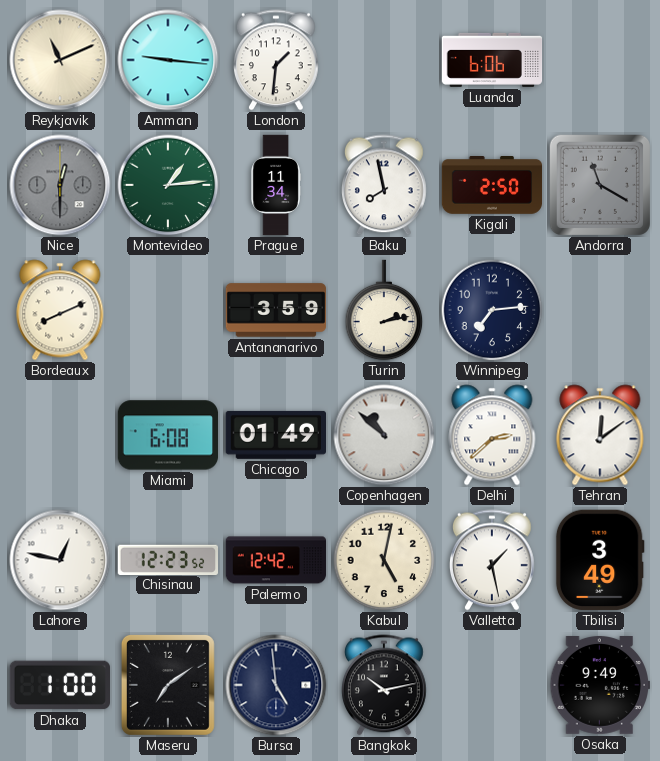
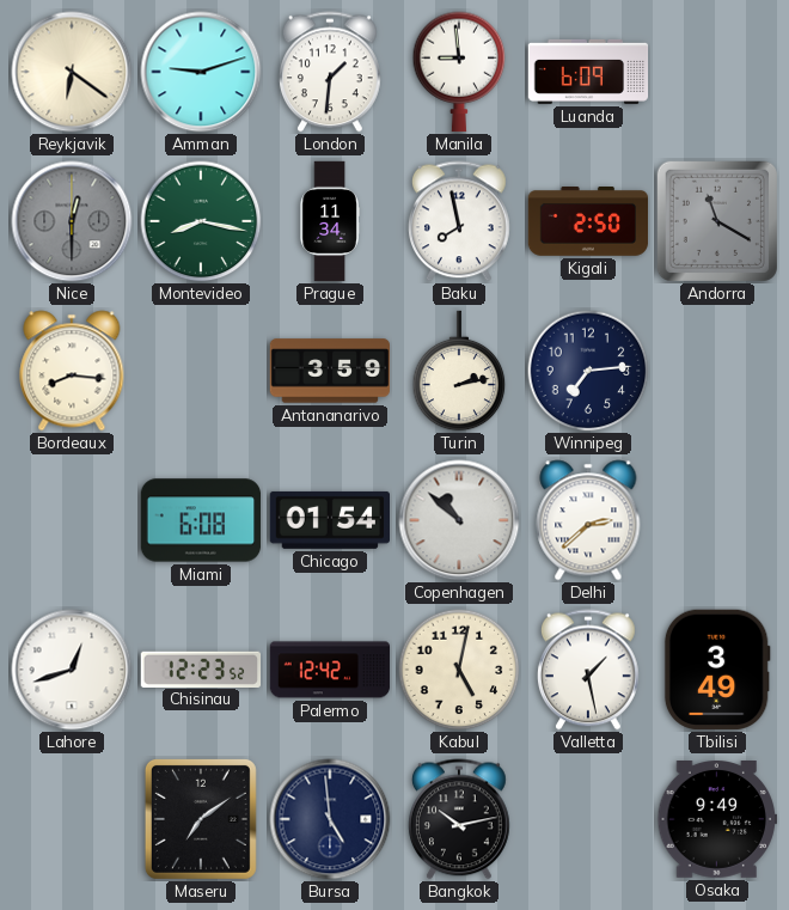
Reykjavik: 11:11 -> 6:21 (72, 72)
Amman: 9:16 -> 9:12 (201, 72)
Manila: none -> 8:59 (459, 72)
Luanda: 6:06 -> 6:09 (588, 72)
Montevideo: 1:14 -> 8:17 (201, 221)
Bordeaux: 8:11 -> 8:16 (72, 371)
Chicago: 01:49 -> 01:54 (329, 520)
Tehran: 12:09 -> none (600, 435)
Lahore: 12:47 -> 12:42 (72, 670)
Dhaka: 1:00 -> none (59, 685)
